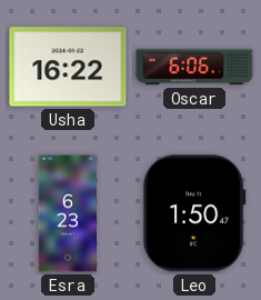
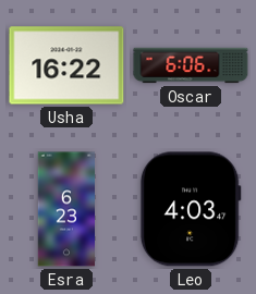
Leo: 1:50 -> 4:03 (191, 209)
